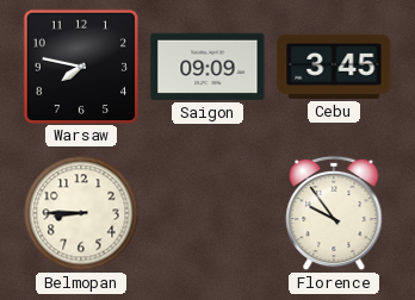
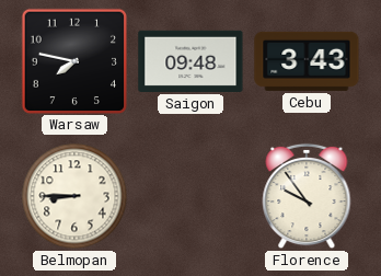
Saigon: 09:09 -> 09:48 (190, 61)
Cebu: 3:45 -> 3:43 (307, 61)
